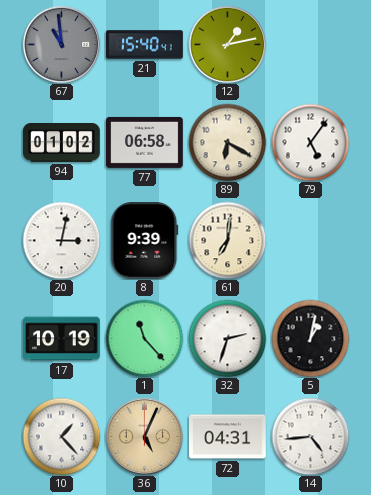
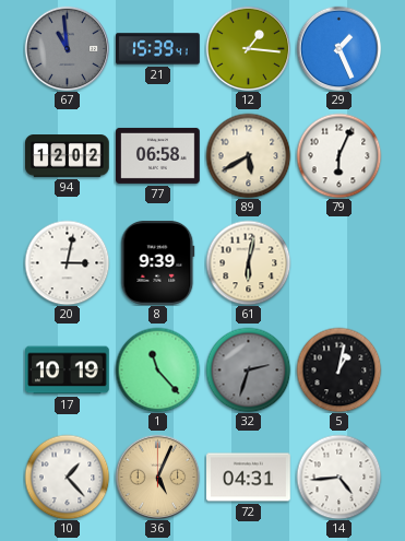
21: 15:40 -> 15:39 (158, 49)
12: 1:13 -> 1:16 (248, 48)
29: none -> 1:26 (338, 48)
94: 01:02 -> 12:02 (68, 156)
89: 6:20 -> 5:40 (248, 155)
79: 5:06 -> 6:04 (338, 155)
61: 7:01 -> 6:02 (248, 262)
32 dial: white -> grey (248, 369)
